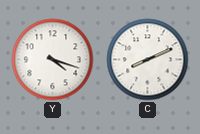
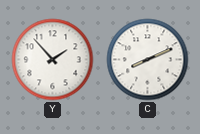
Y: 4:18 -> 1:53 (53, 60)
